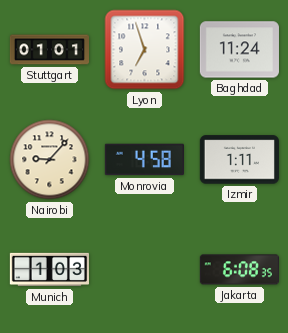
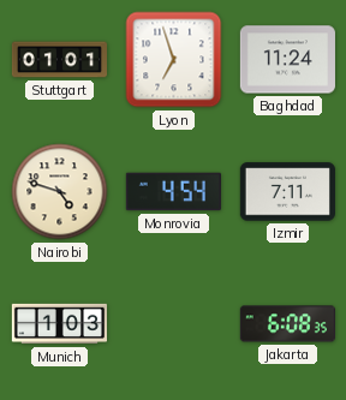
Nairobi: 9:07 -> 4:48 (60, 192)
Monrovia: 4:58 -> 4:54 (173, 192)
Izmir: 1:11 -> 7:11 (287, 192)
